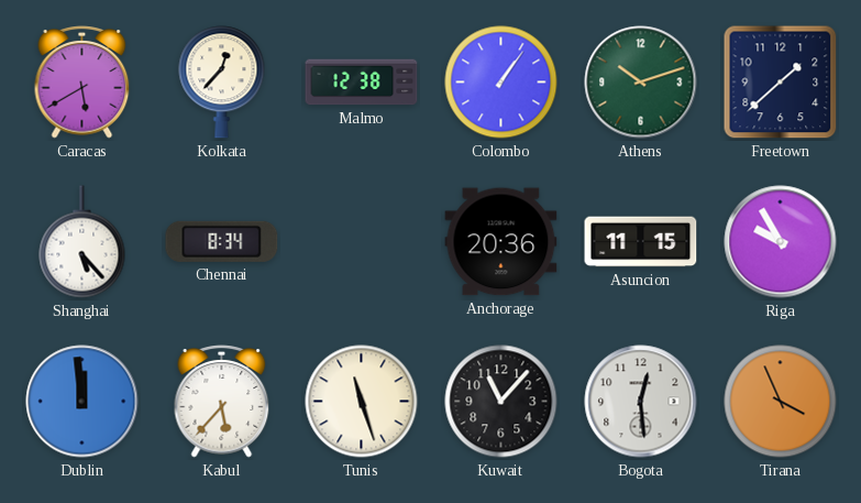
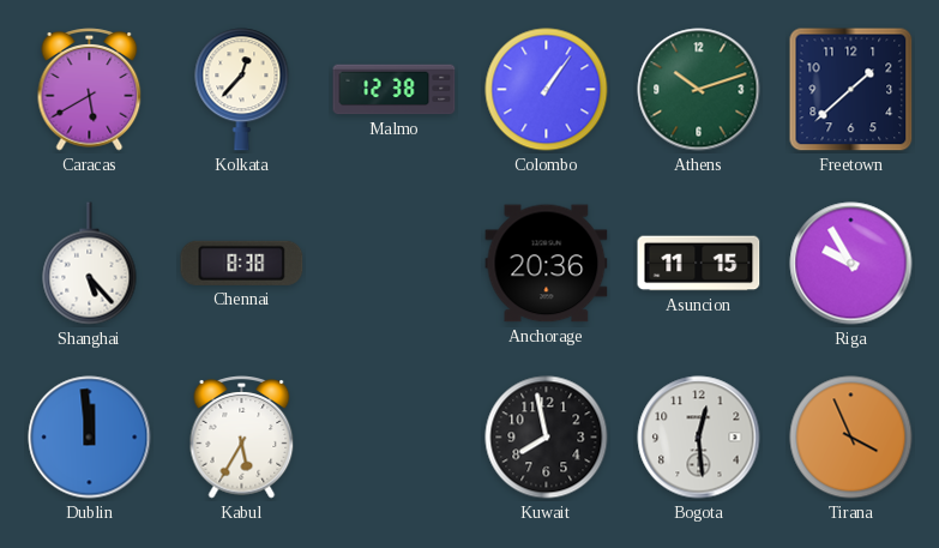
Chennai: 8:34 -> 8:38 (242, 263)
Kabul: 5:37 -> 5:35 (242, 438)
Tunis: 11:27 -> none (362, 402)
Kuwait: 11:07 -> 7:58 (547, 438)
